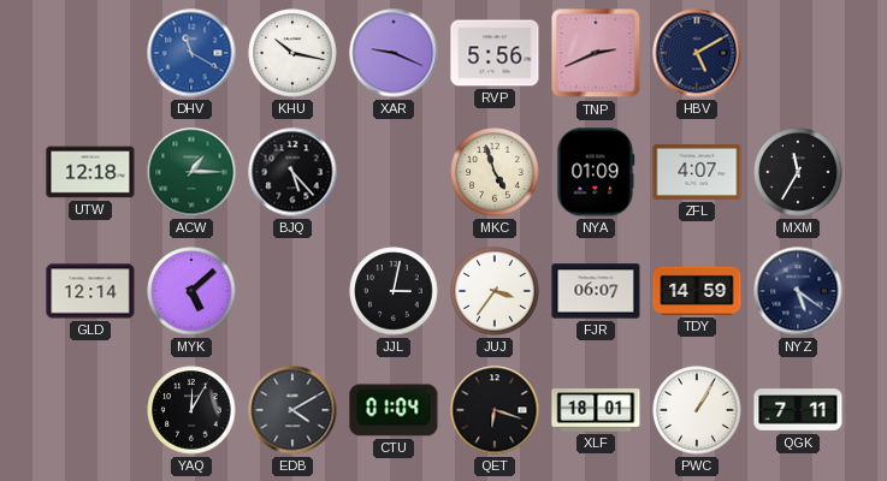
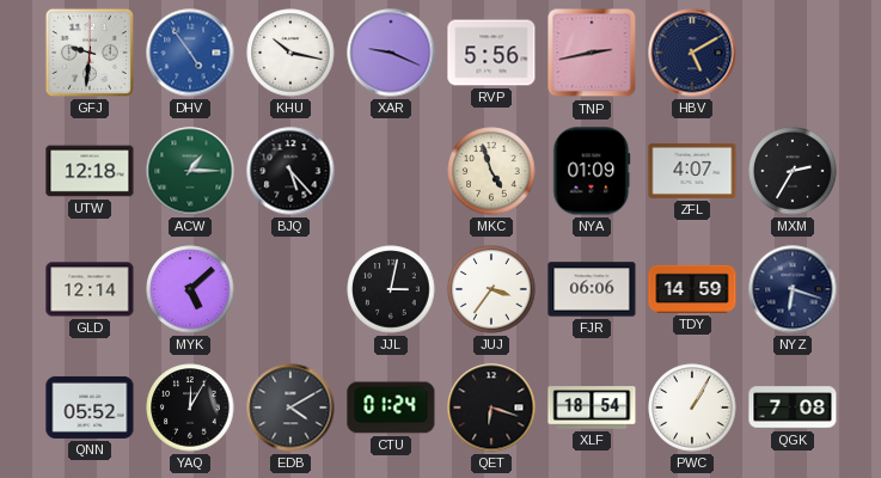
GFJ: none -> 9:31 (90, 53)
DHV: 11:20 -> 4:54 (190, 53)
TNP: 2:41 -> 2:43 (592, 53)
MXM: 11:35 -> 2:35 (793, 171)
FJR: 06:07 -> 06:06 (592, 289)
NYZ: 5:21 -> 6:18 (793, 289)
QNN: none -> 05:52 (90, 407)
CTU: 01:04 -> 01:24 (391, 407)
XLF: 18:01 -> 18:54 (592, 407)
QGK: 7:11 -> 7:08 (793, 407)
